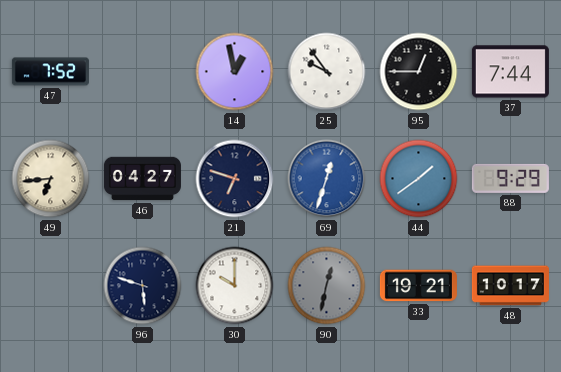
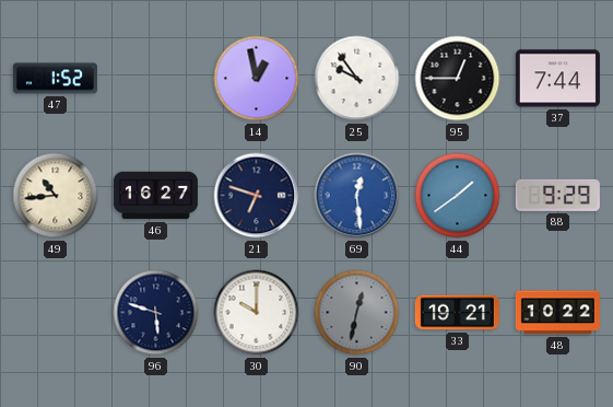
47: 7:52 -> 1:52 (55, 79)
49: 6:44 -> 10:44 (56, 196)
46: 04:27 -> 16:27 (155, 196)
69: 12:33 -> 12:29 (357, 196)
48: 10:17 -> 10:22 (557, 313)
